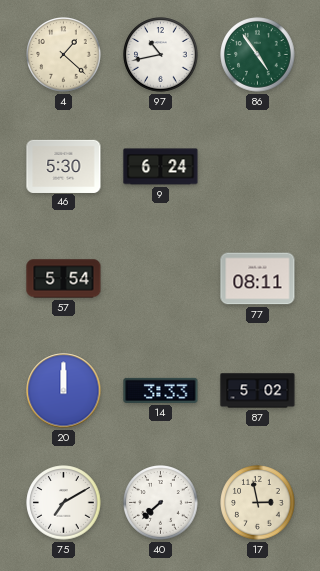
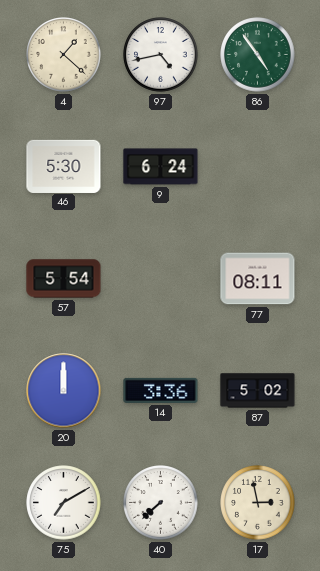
97: 10:43 -> 4:43 (161, 55)
14: 3:33 -> 3:36 (161, 390)
